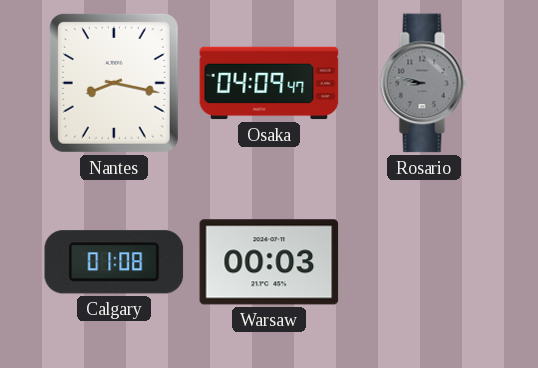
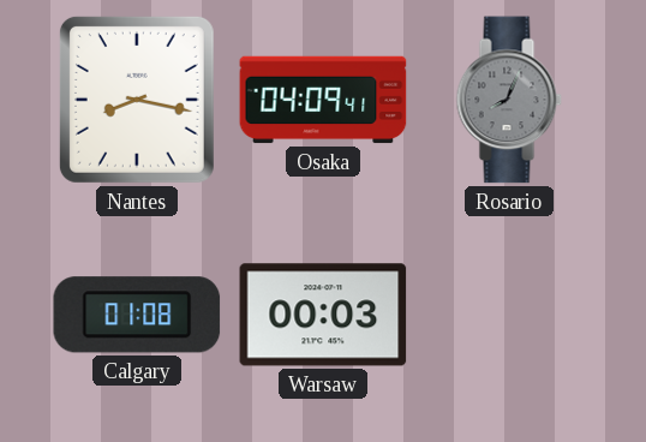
Osaka: 04:09:47 -> 04:09:41 (323, 100)
Rosario: 8:47 -> 8:04 (509, 100)
